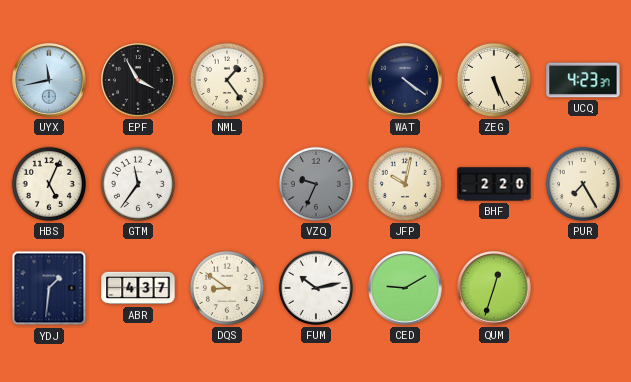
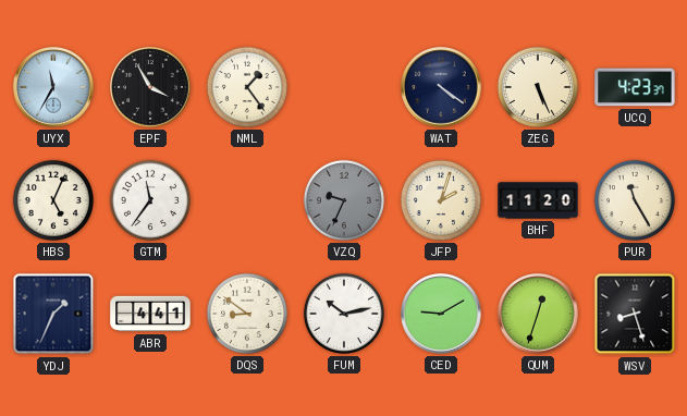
UYX: 11:43 -> 11:35 (53, 87)
JFP: 10:02 -> 2:03 (441, 200)
BHF: 2:20 -> 11:20 (538, 200)
PUR: 7:25 -> 11:25 (635, 200)
YDJ: 1:31 -> 1:34 (53, 314)
ABR: 4:37 -> 4:41 (150, 314)
WSV: none -> 8:27 (635, 314)
